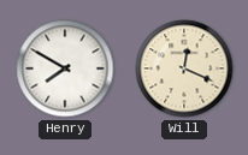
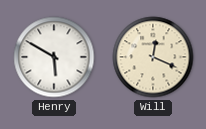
Henry: 7:50 -> 5:50 (54, 57)
